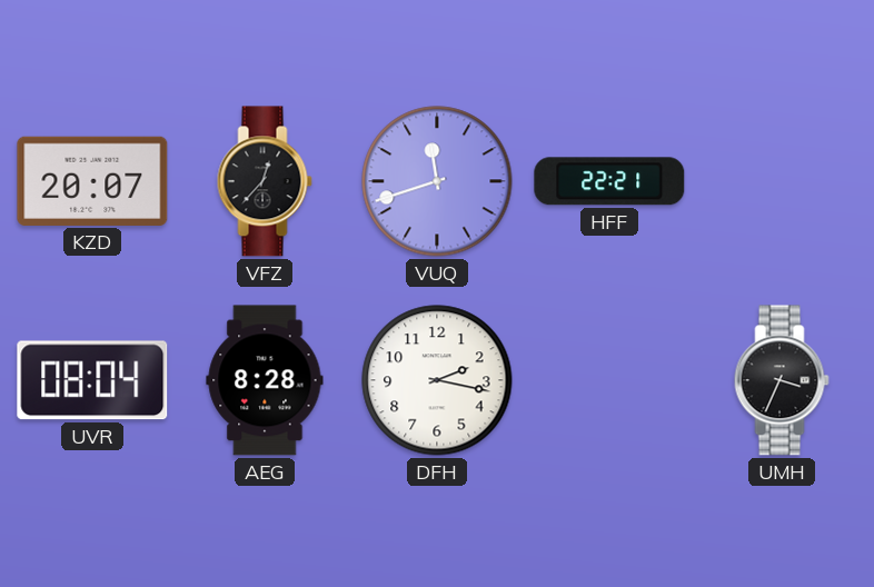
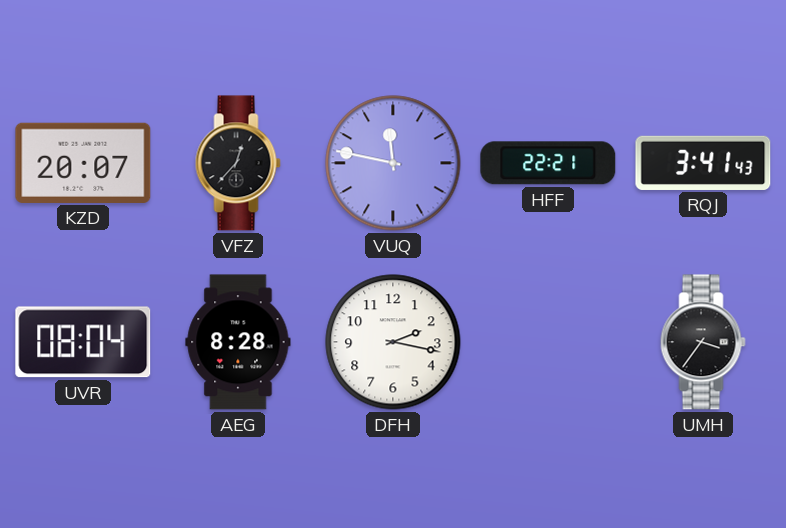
VUQ: 11:42 -> 11:47 (393, 163)
RQJ: none -> 3:41 (703, 163)
UMH: 3:34 -> 3:36 (703, 342)
